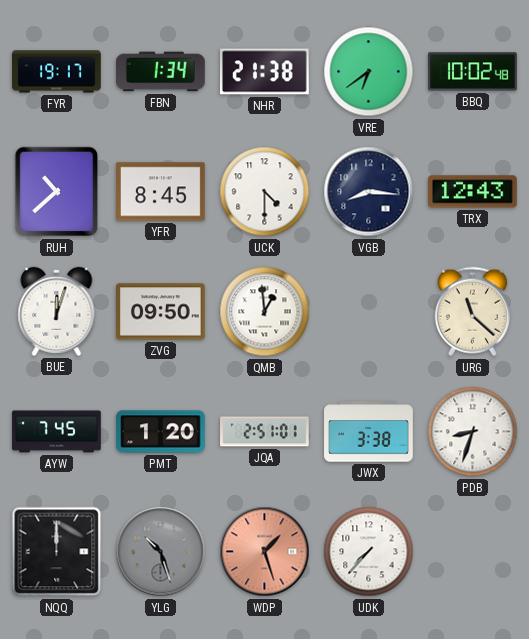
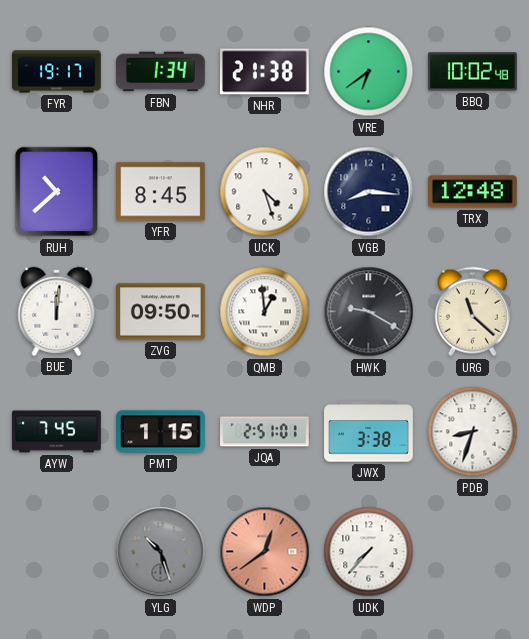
UCK: 4:30 -> 4:27 (265, 192)
TRX: 12:43 -> 12:48 (473, 192)
BUE: 12:03 -> 12:01 (57, 311)
HWK: none -> 9:20 (369, 312)
PMT: 1:20 -> 1:15 (161, 432)
NQQ: 12:00 -> none (57, 552)
WDP: 1:27 -> 12:39 (265, 552)
